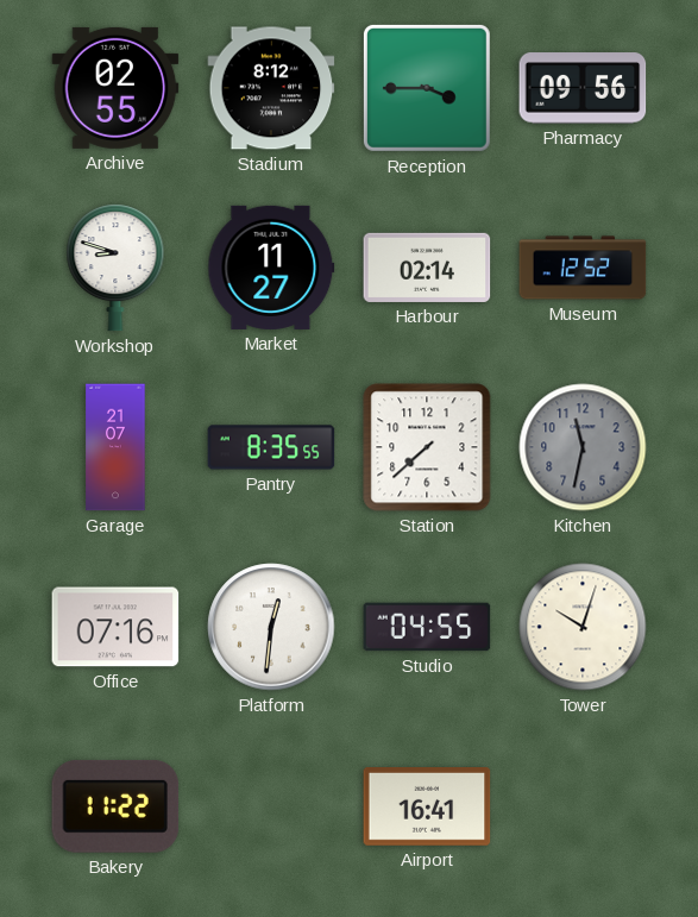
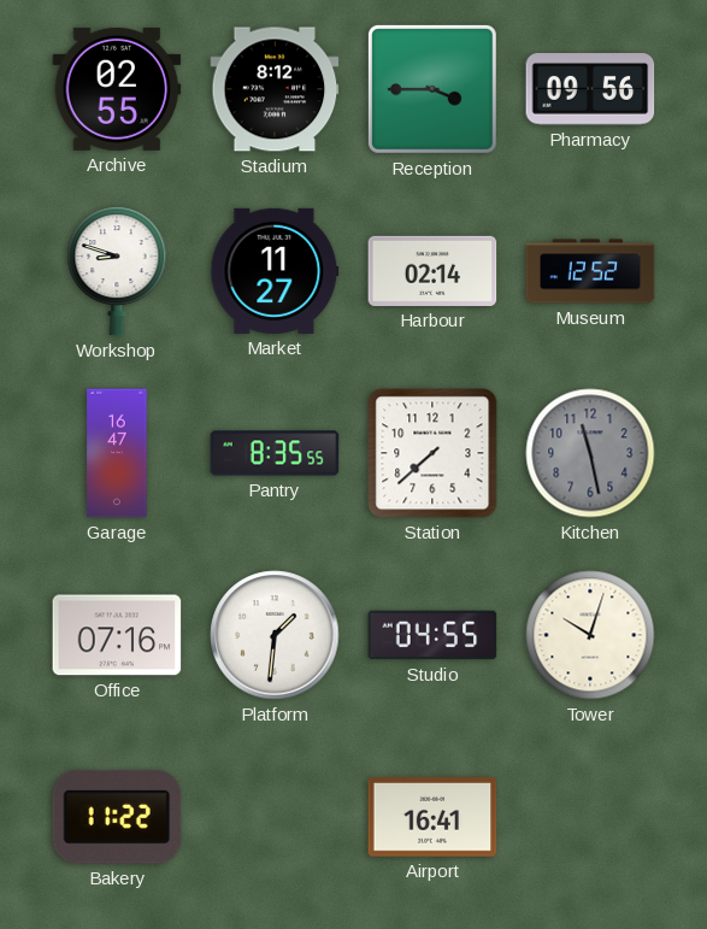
Garage: 21:07 -> 16:47 (117, 453)
Kitchen: 11:32 -> 11:28 (590, 453)
Platform: 12:31 -> 1:31 (275, 635)
